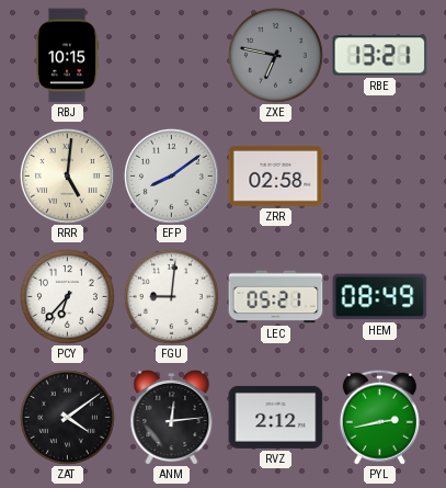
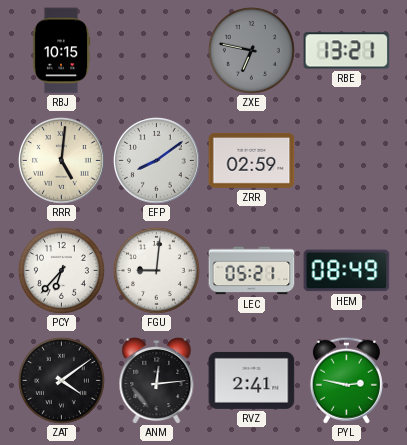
ZRR: 02:58 -> 02:59 (252, 160)
RVZ: 2:12 -> 2:41 (252, 380)
PYL: 2:43 -> 2:47 (346, 380)
